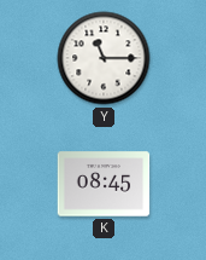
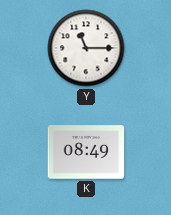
K: 08:45 -> 08:49 (86, 152)
